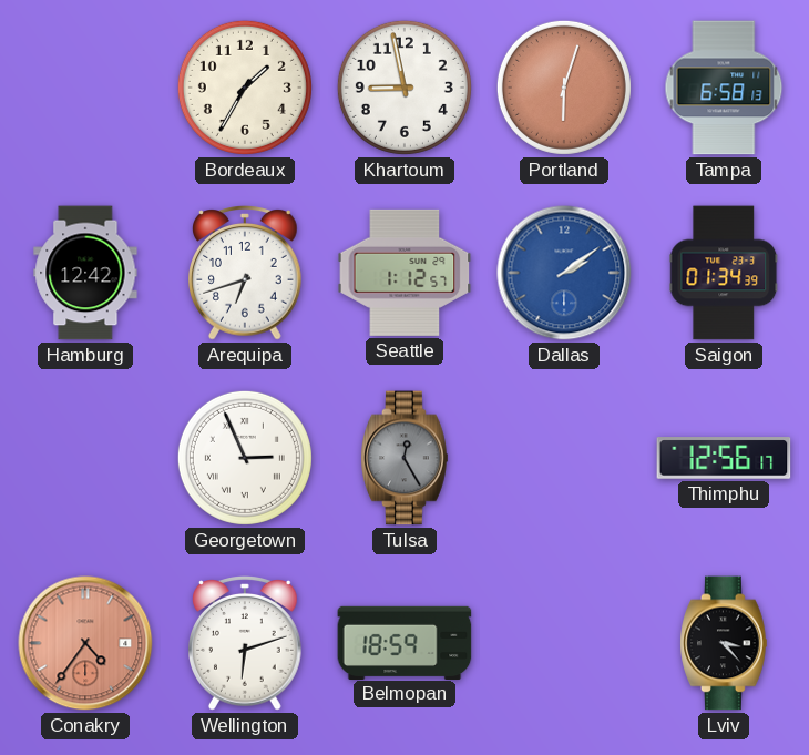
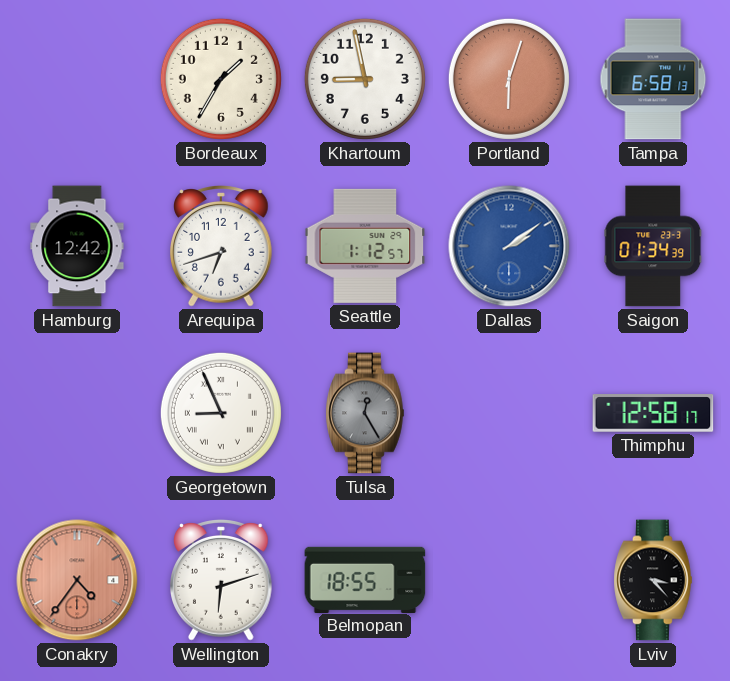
Georgetown: 2:56 -> 8:56 (221, 413)
Thimphu: 12:56 -> 12:58 (653, 413)
Belmopan: 18:59 -> 18:55 (365, 579)
